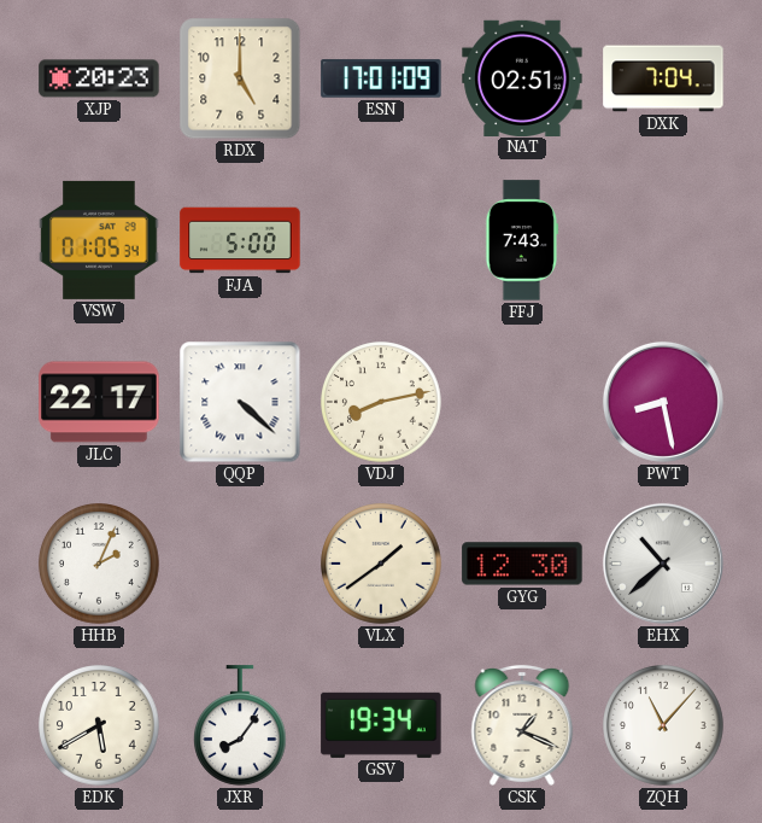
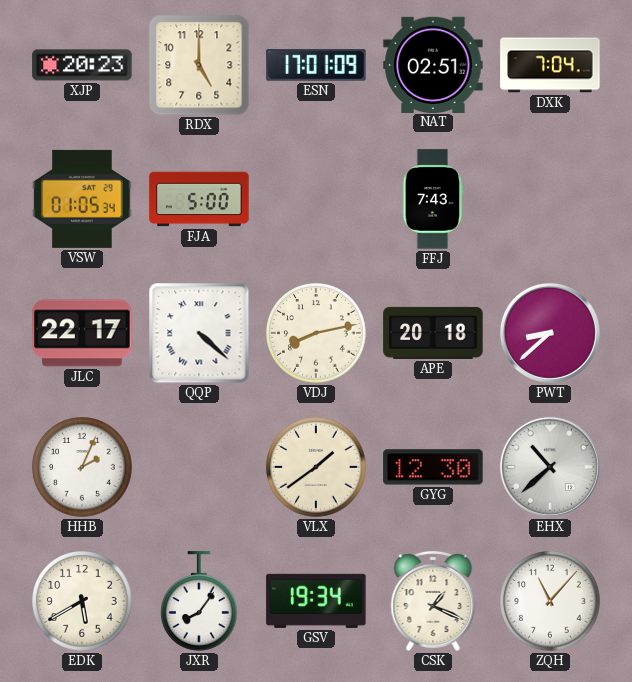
APE: none -> 20:18 (433, 333)
PWT: 8:28 -> 8:38 (550, 333)
